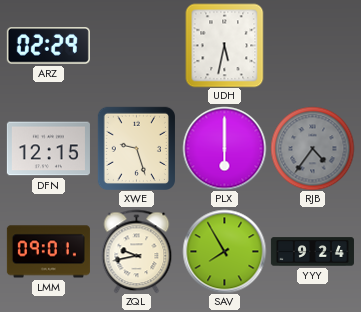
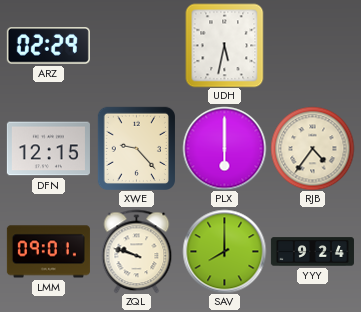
XWE: 9:27 -> 9:23 (136, 148)
RJB dial: grey -> cream (312, 148)
ZQL: 9:43 -> 9:48 (137, 251)
SAV: 7:55 -> 8:00 (224, 251)
